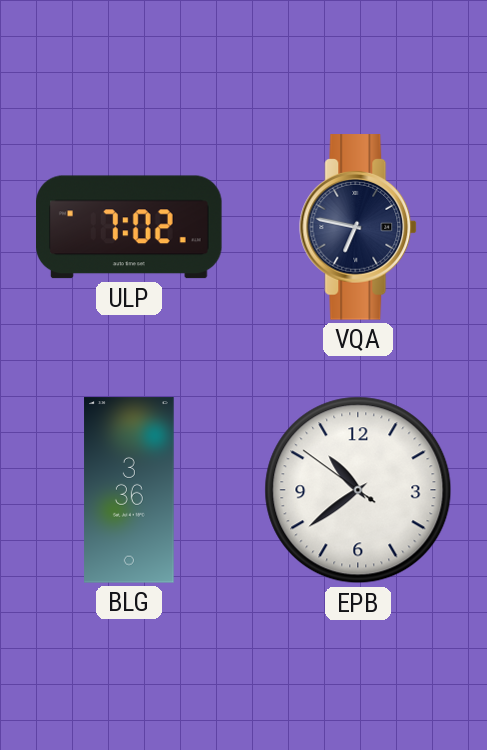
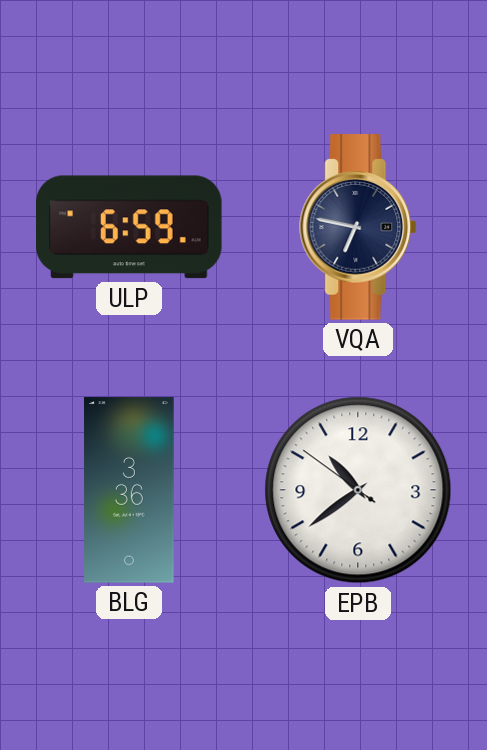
ULP: 7:02 -> 6:59 (130, 227)
